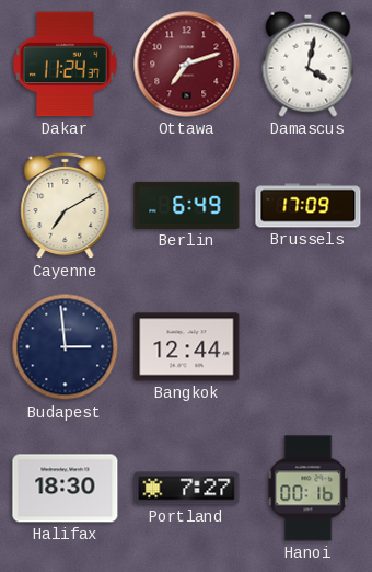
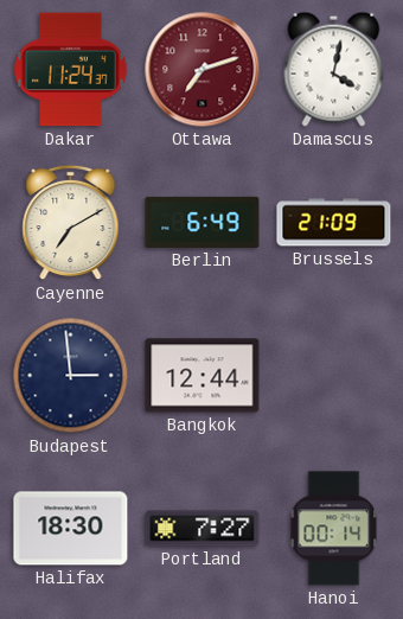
Brussels: 17:09 -> 21:09 (334, 223)
Hanoi: 00:16 -> 00:14 (334, 529)
